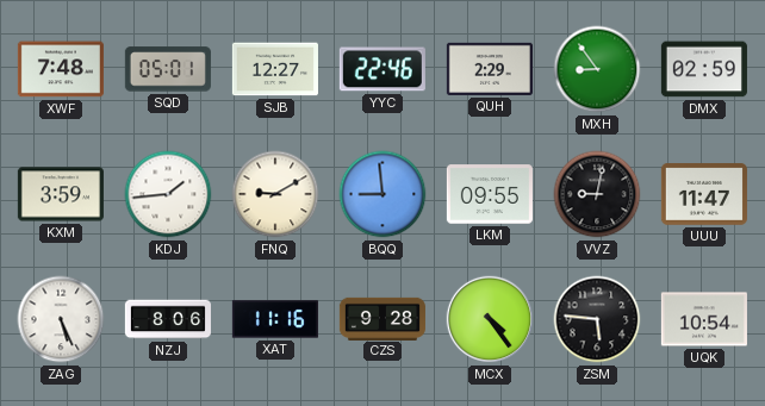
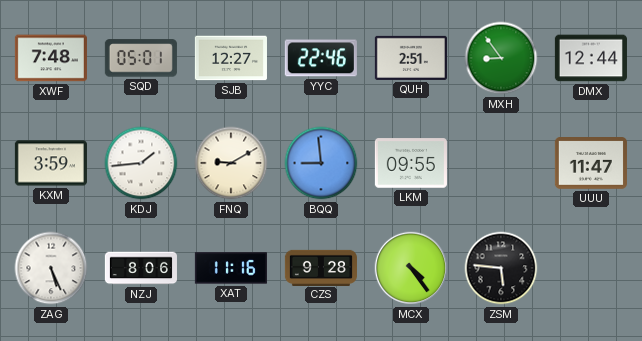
QUH: 2:29 -> 2:51 (411, 58)
DMX: 02:59 -> 12:44 (591, 58)
VVZ: 9:02 -> none (597, 194)
UQK: 10:54 -> none (704, 319)
